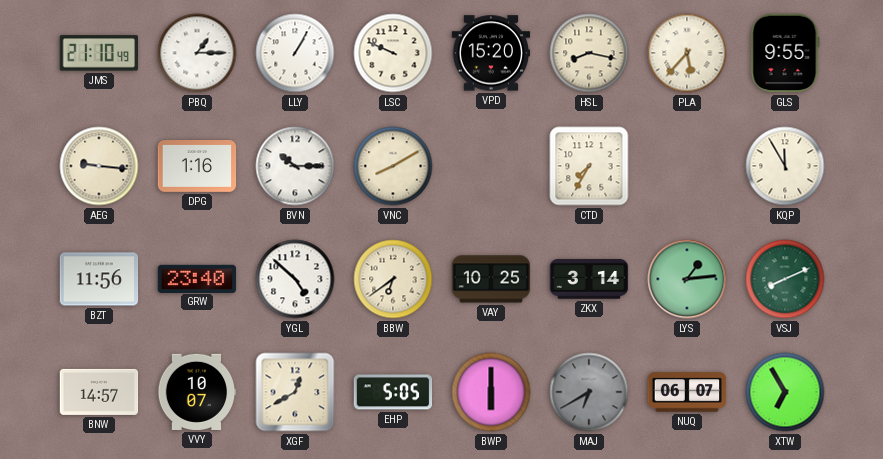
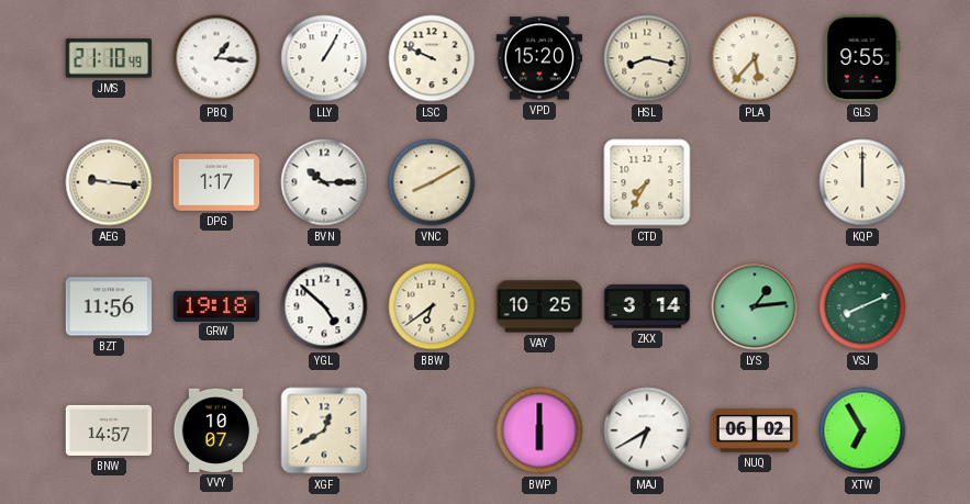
PBQ: 1:15 -> 1:16 (216, 58)
DPG: 1:16 -> 1:17 (216, 183)
KQP: 11:55 -> 12:00 (862, 182)
GRW: 23:40 -> 19:18 (216, 305)
EHP: 5:05 -> none (393, 392)
MAJ dial: grey -> white (647, 430)
NUQ: 06:07 -> 06:02 (755, 430)
